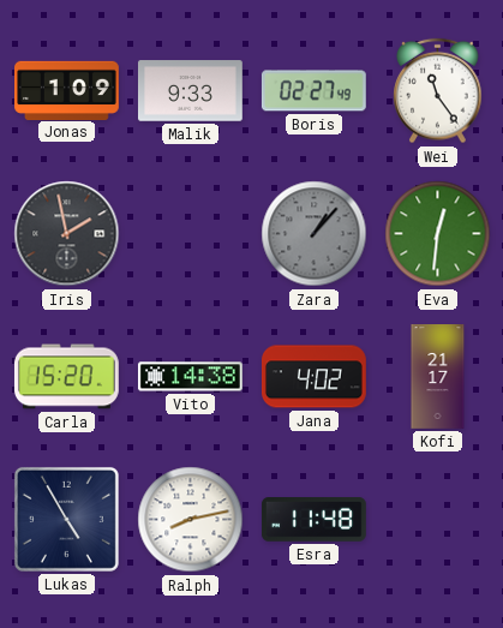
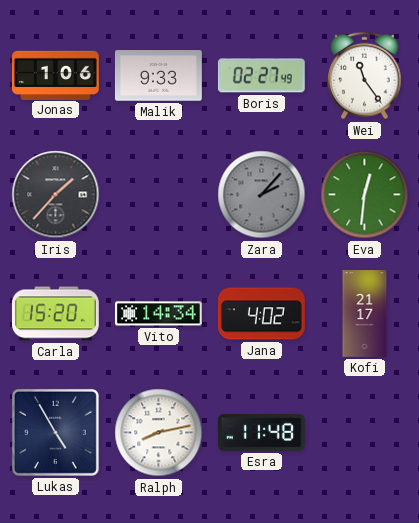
Jonas: 1:09 -> 1:06 (56, 75)
Iris: 1:58 -> 1:37 (56, 195)
Zara: 1:07 -> 2:07 (262, 195)
Vito: 14:38 -> 14:34 (158, 314)
